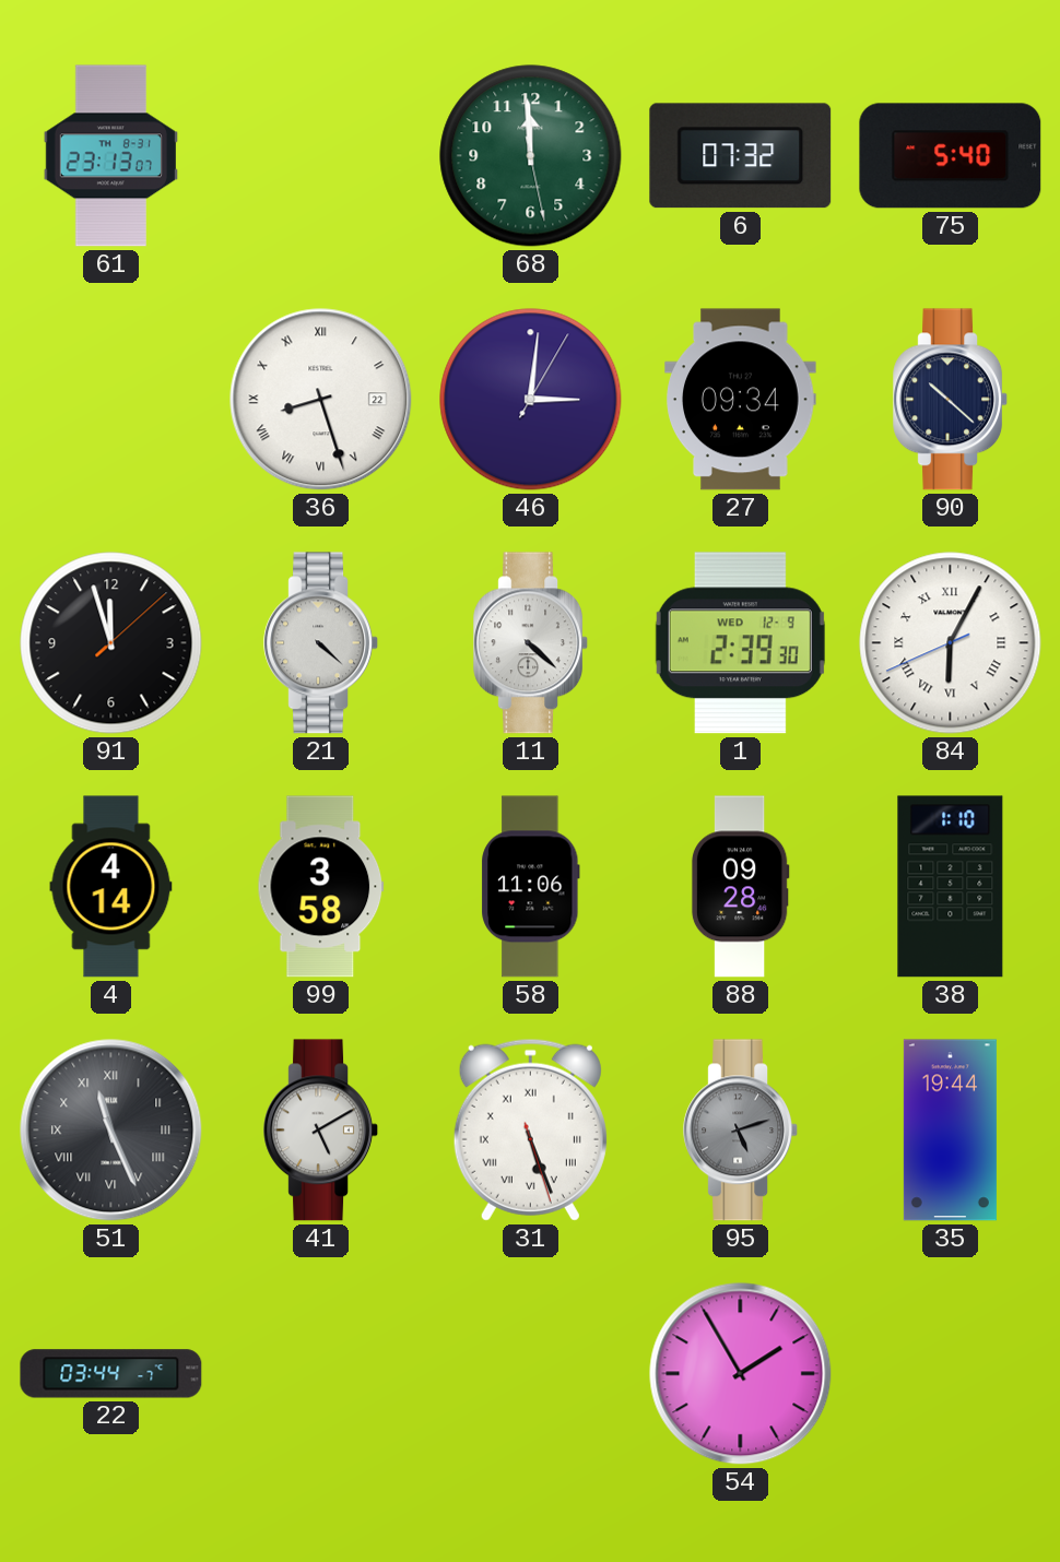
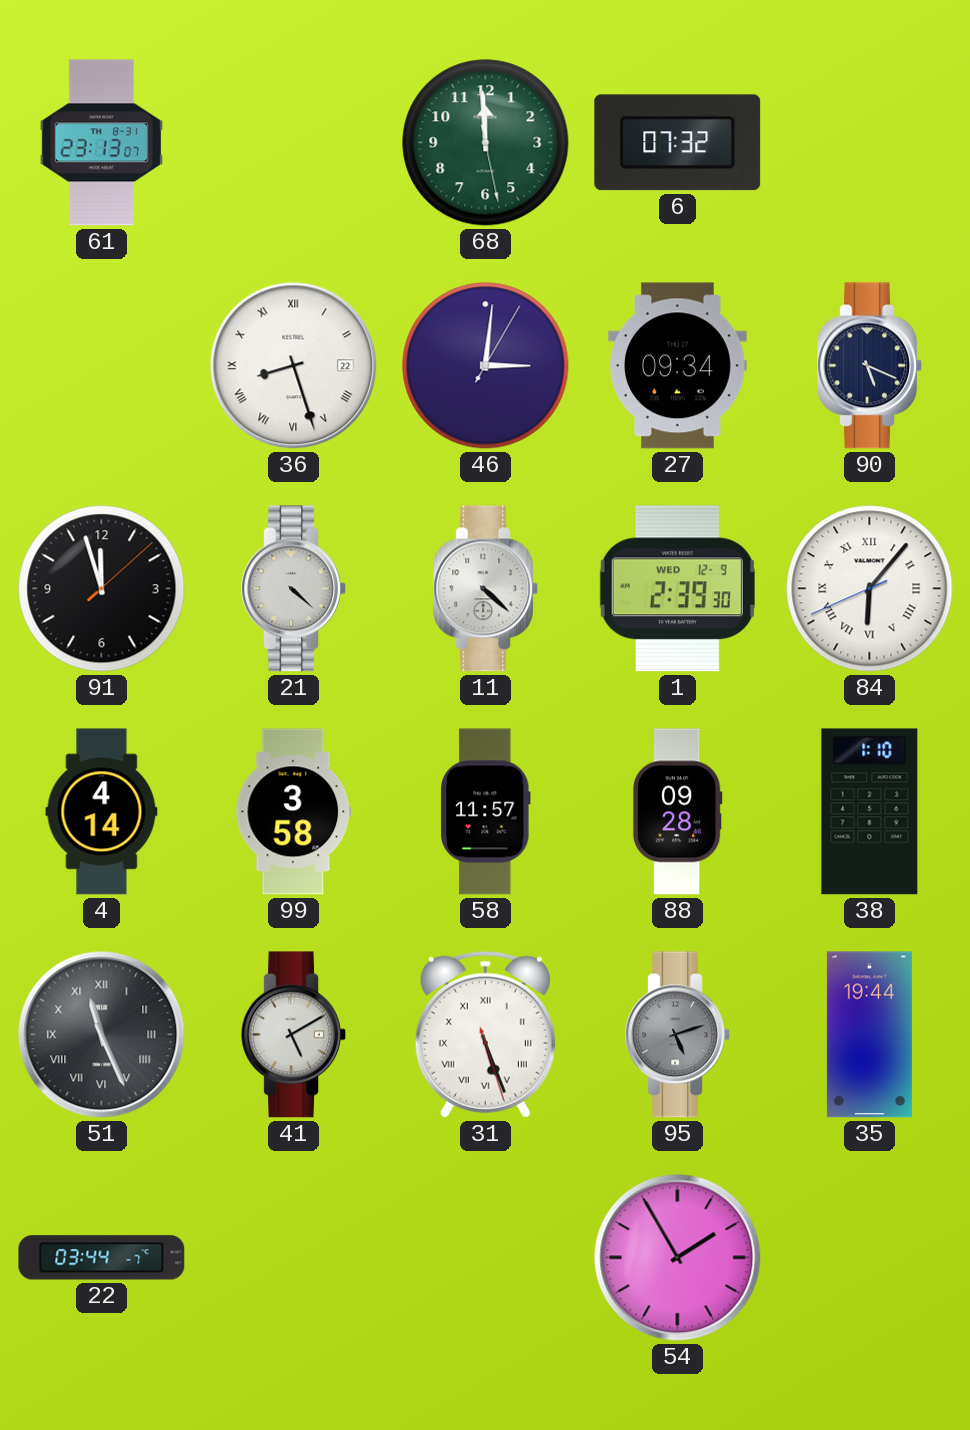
75: 5:40 -> none (951, 156)
90: 10:22 -> 5:19 (869, 366)
84: 6:04 -> 6:06 (870, 589)
58: 11:06 -> 11:57 (486, 812)
